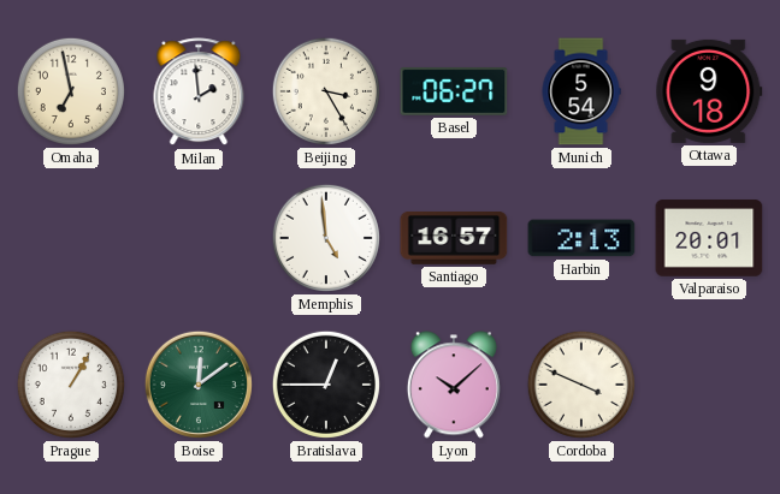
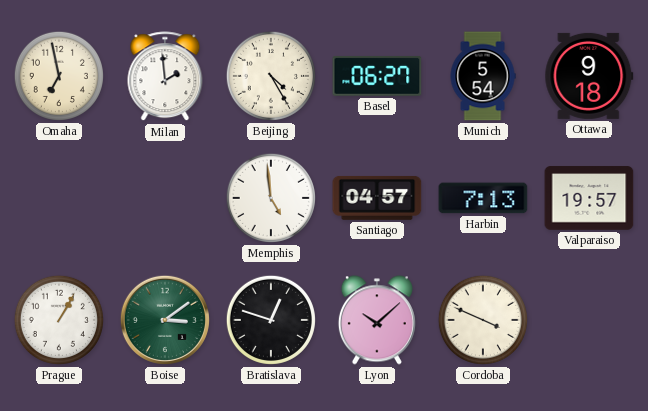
Beijing: 3:25 -> 4:25 (271, 76)
Santiago: 16:57 -> 04:57 (377, 198)
Harbin: 2:13 -> 7:13 (483, 198)
Valparaiso: 20:01 -> 19:57 (589, 198)
Boise: 12:09 -> 3:09 (165, 320)
Bratislava: 12:45 -> 12:48 (271, 320)
